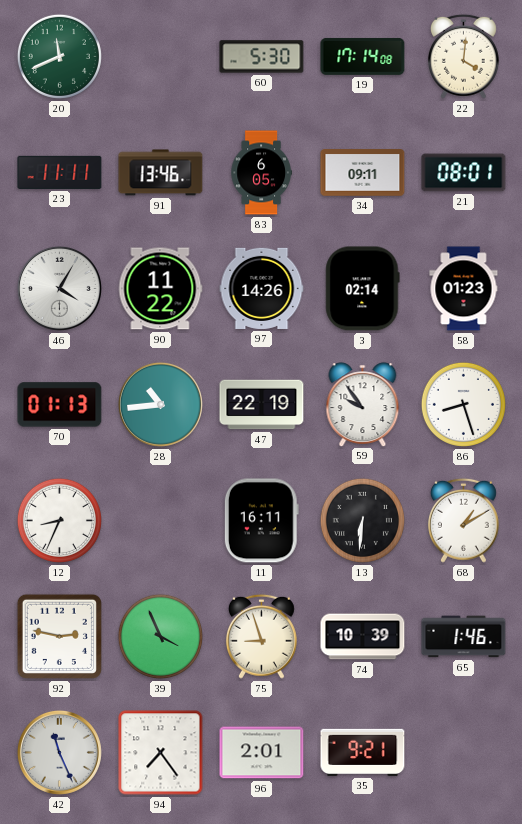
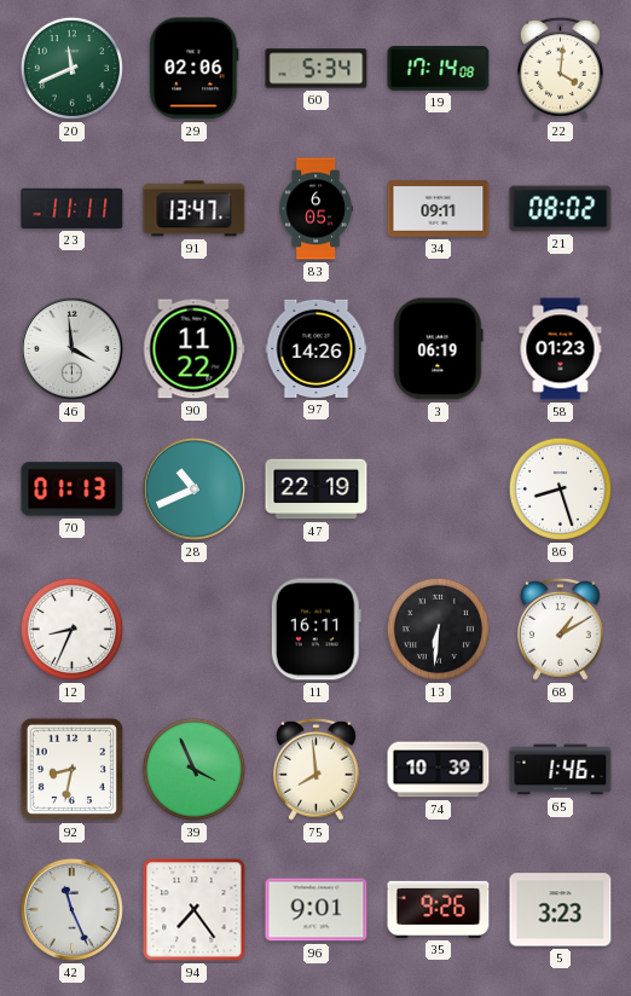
29: none -> 02:06 (195, 69)
60: 5:30 -> 5:34 (317, 69)
91: 13:46 -> 13:47 (195, 209)
21: 08:01 -> 08:02 (561, 209)
46: 4:05 -> 3:59 (71, 348)
3: 02:14 -> 06:19 (439, 349)
28: 10:44 -> 10:41 (193, 488)
59: 9:54 -> none (363, 404)
92: 2:47 -> 8:32 (71, 769)
75: 8:57 -> 7:59 (315, 769)
96: 2:01 -> 9:01 (317, 910)
35: 9:21 -> 9:26 (439, 909)
5: none -> 3:23 (561, 910)
